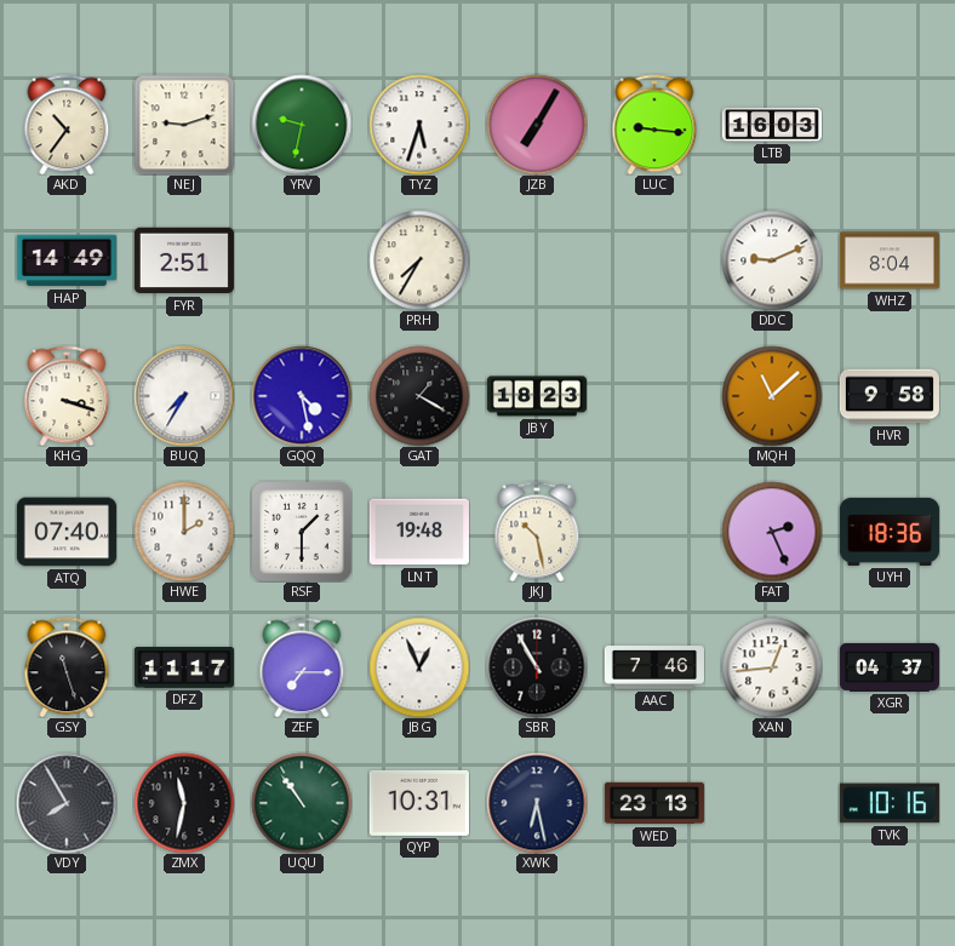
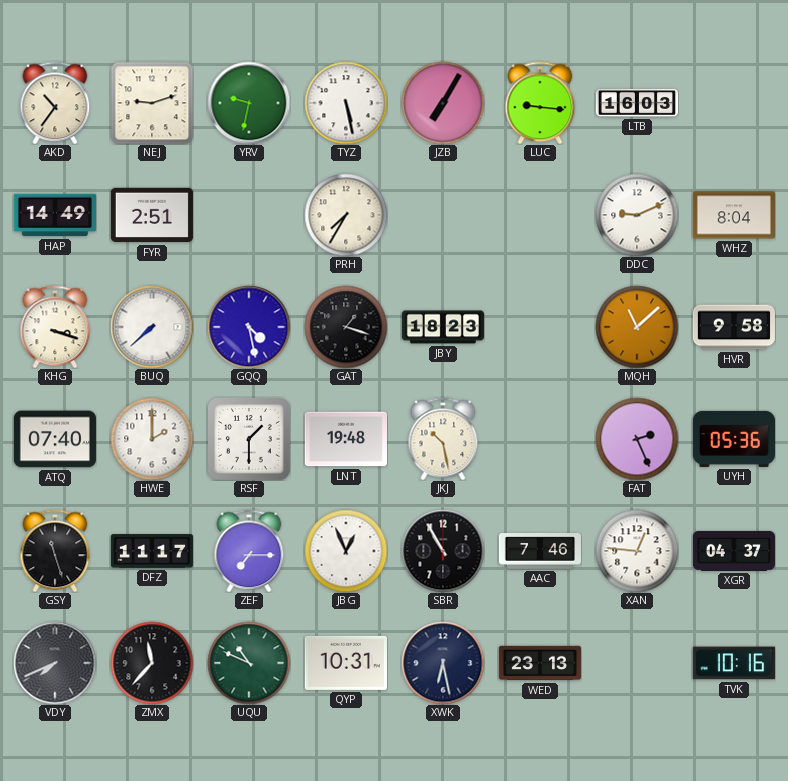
TYZ: 5:33 -> 5:28 (346, 103)
BUQ: 7:35 -> 7:38 (152, 327)
GAT: 1:20 -> 1:18 (346, 327)
UYH: 18:36 -> 05:36 (734, 439)
XAN: 12:44 -> 12:46 (637, 551)
VDY: 7:55 -> 7:41 (55, 663)
ZMX: 11:32 -> 11:37 (152, 663)
UQU: 10:54 -> 10:49 (249, 663)
